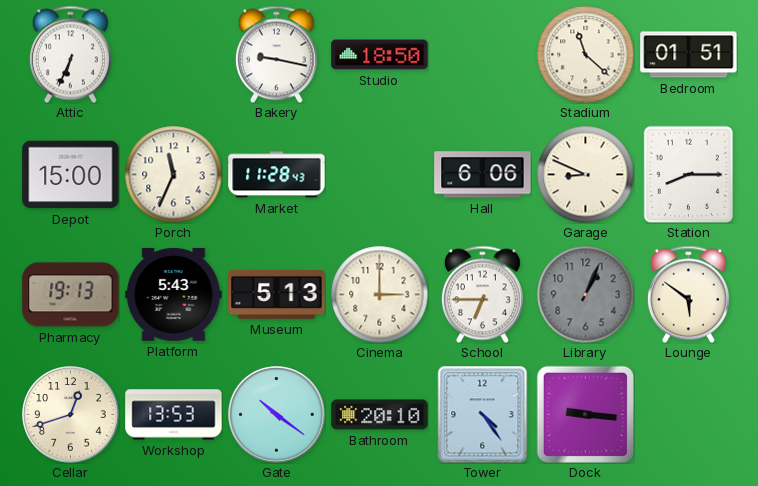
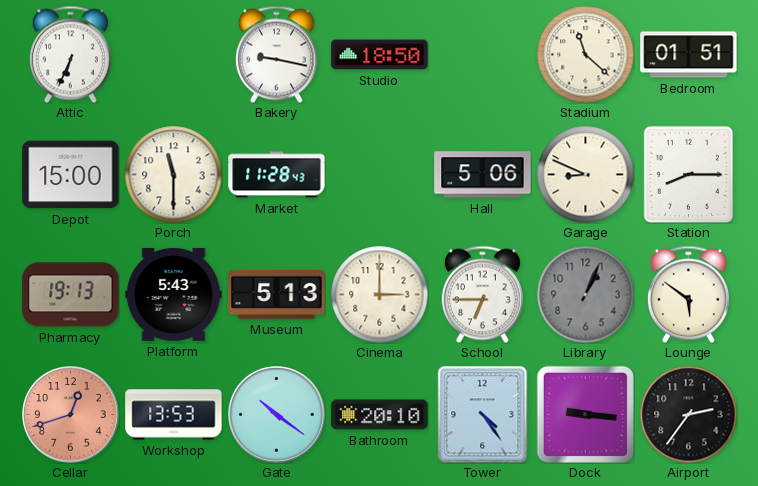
Porch: 11:34 -> 11:30 (173, 174)
Hall: 6:06 -> 5:06 (483, 175)
Cellar dial: cream -> salmon (71, 415)
Airport: none -> 2:36 (688, 414)
